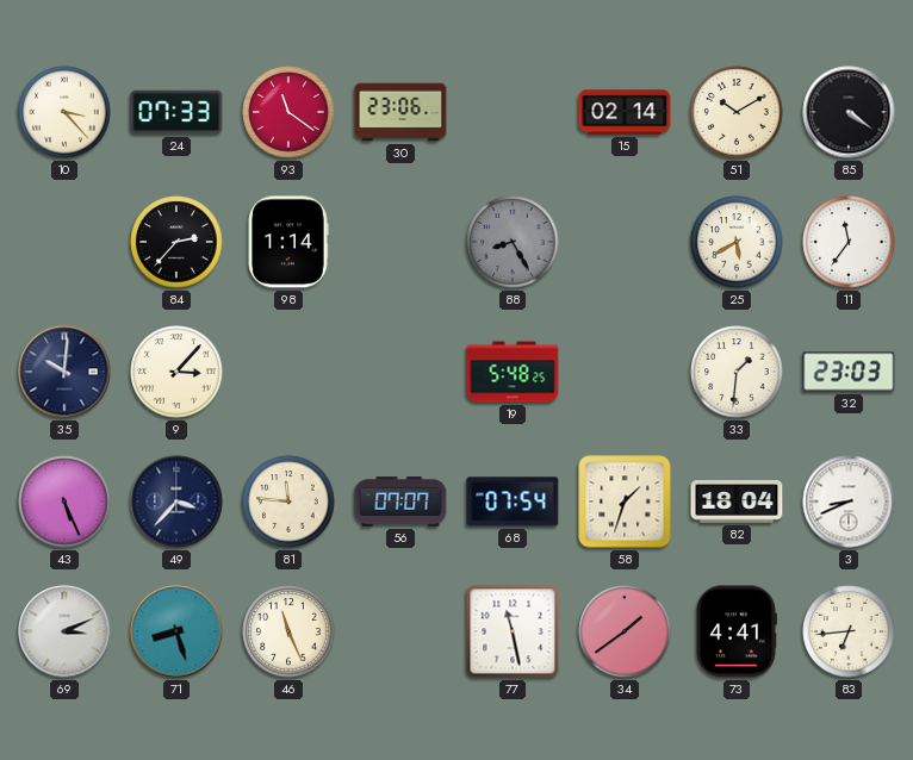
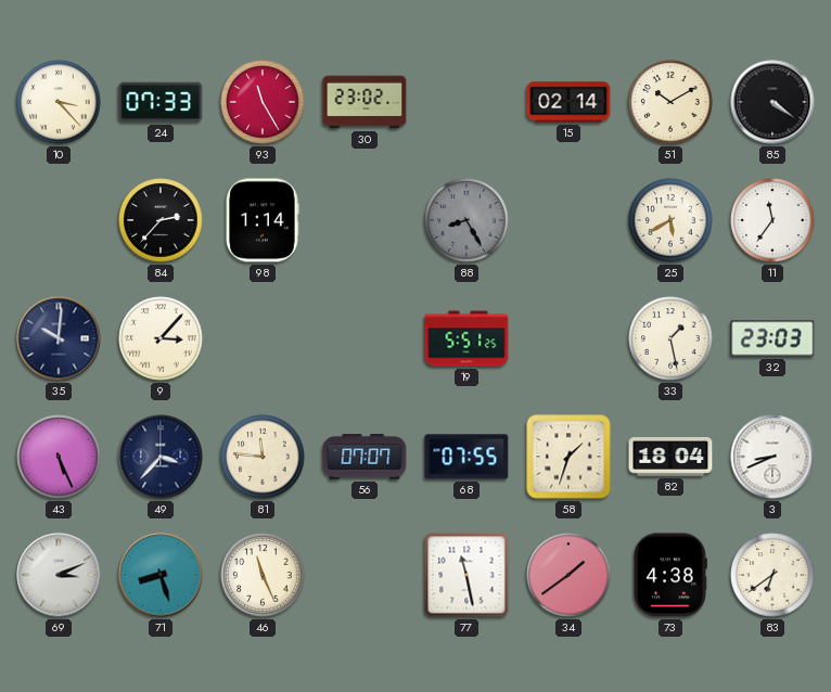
93: 11:21 -> 11:25 (263, 102)
30: 23:06 -> 23:02 (365, 102)
19: 5:48 -> 5:51 (466, 338)
33: 1:31 -> 1:28 (670, 338)
68: 07:54 -> 07:55 (466, 457)
73: 4:41 -> 4:38 (670, 575)
83: 6:44 -> 6:39 (772, 575)
